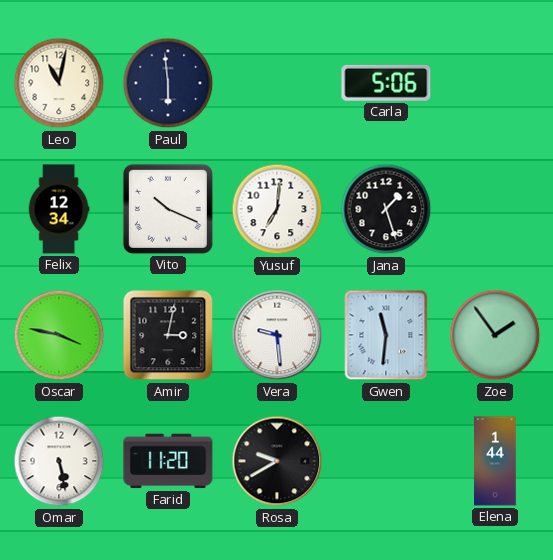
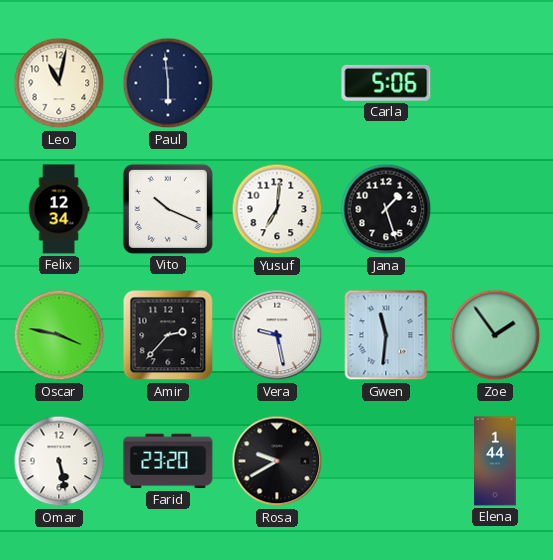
Amir: 3:02 -> 2:37 (168, 335)
Vera: 9:29 -> 9:28 (277, 335)
Farid: 11:20 -> 23:20 (168, 461)
